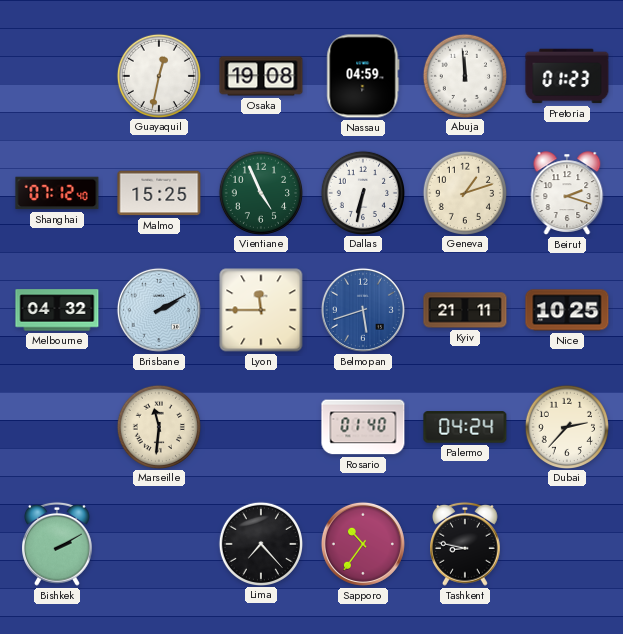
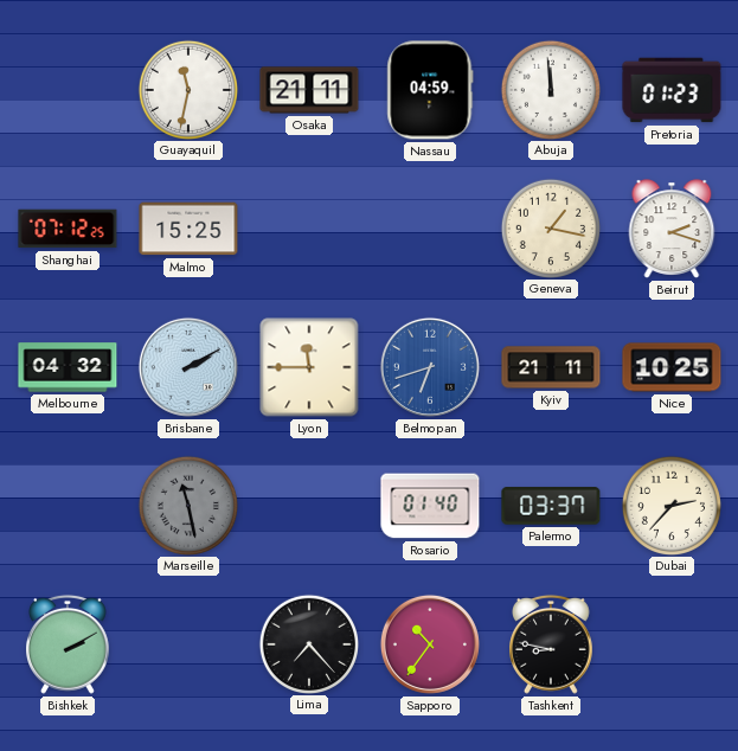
Guayaquil: 12:32 -> 11:32 (187, 89)
Osaka: 19:08 -> 21:11 (309, 90)
Shanghai: 07:12:40 -> 07:12:25 (68, 229)
Vientiane: 4:56 -> none (260, 192)
Dallas: 6:32 -> none (362, 192)
Geneva: 1:12 -> 1:17 (550, 227)
Belmopan: 5:42 -> 6:42 (430, 367)
Marseille: 11:31 -> 11:28 (187, 505)
Marseille dial: cream -> grey (187, 505)
Palermo: 04:24 -> 03:37 (551, 506)
